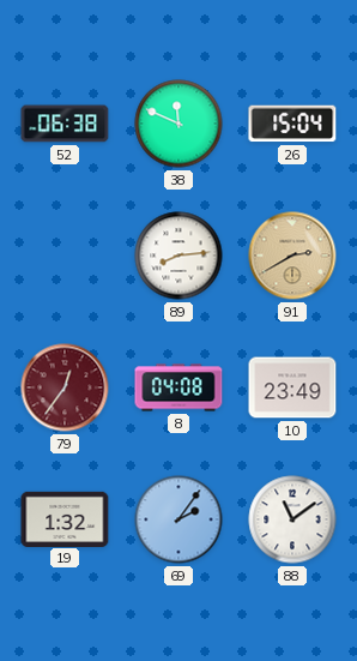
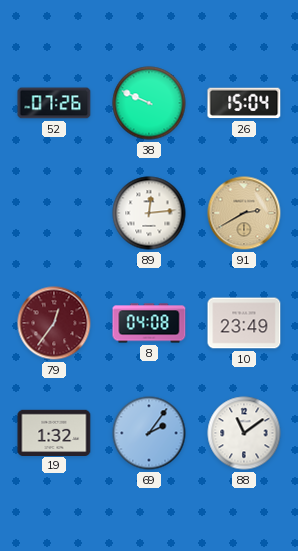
52: 06:38 -> 07:26 (54, 103)
38: 11:49 -> 9:49 (149, 103)
89: 8:14 -> 12:14 (149, 213)
